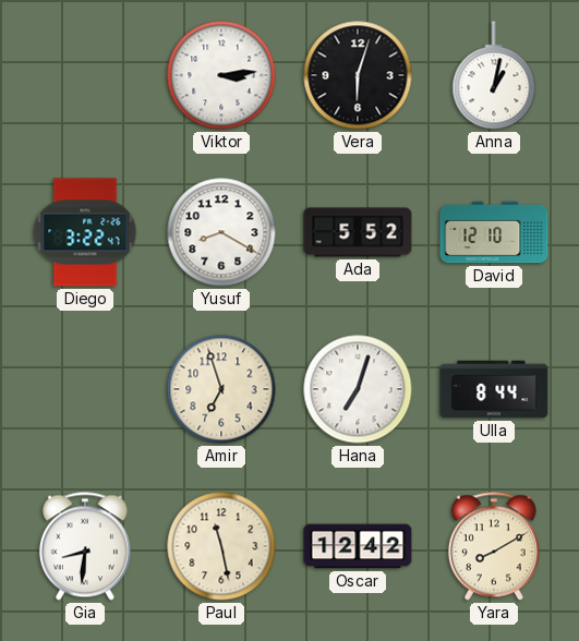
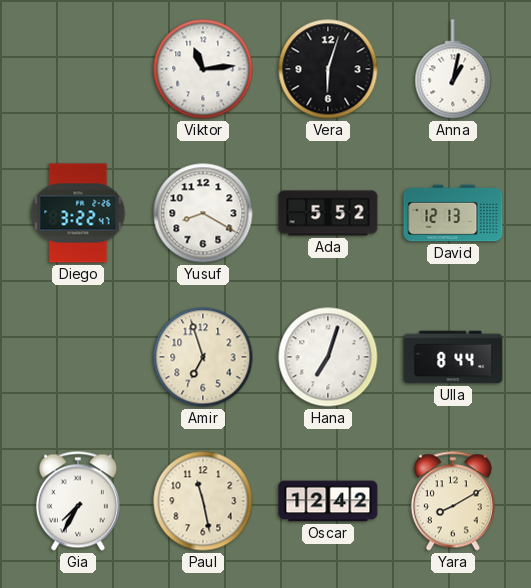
Viktor: 3:14 -> 11:14 (203, 69)
David: 12:10 -> 12:13 (453, 213)
Gia: 8:31 -> 7:35 (78, 501)
